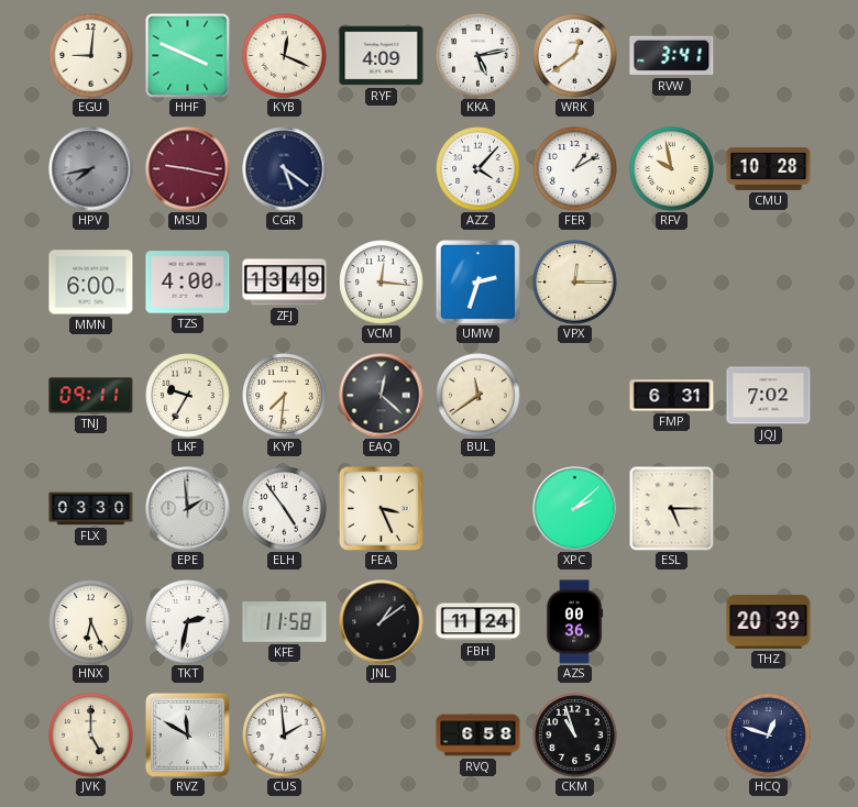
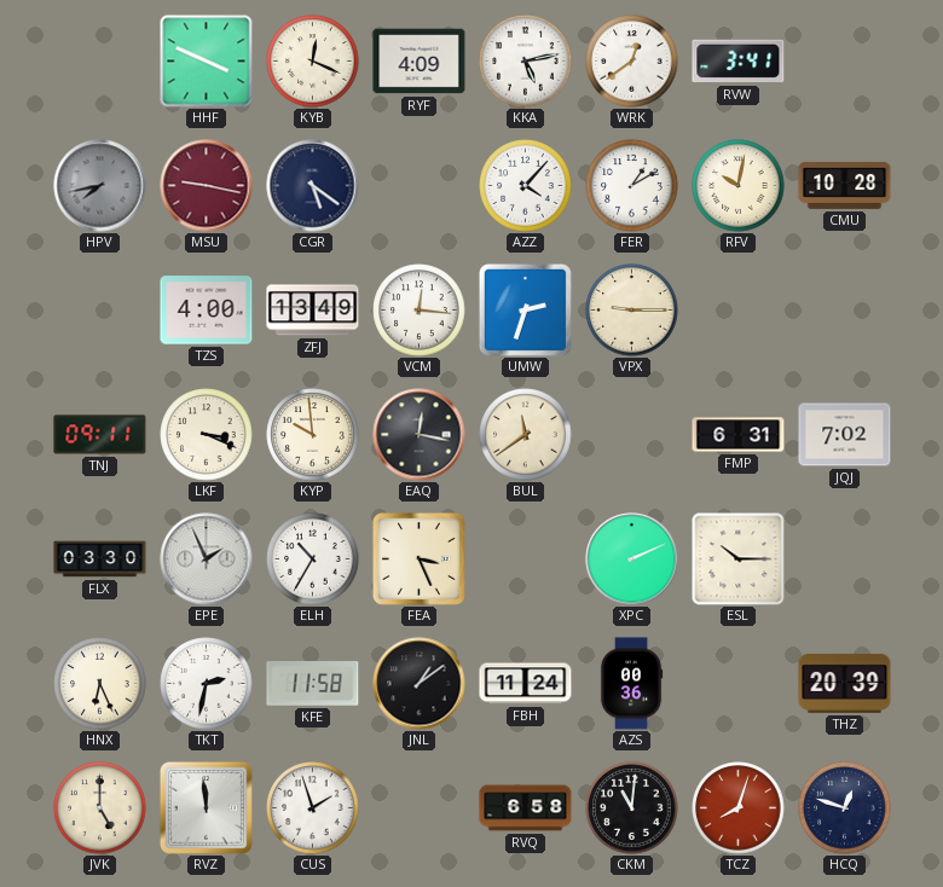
EGU: 9:01 -> none (91, 56)
RFV: 9:58 -> 10:02 (739, 186)
MMN: 6:00 -> none (91, 283)
VPX: 12:15 -> 9:15 (632, 311)
LKF: 9:35 -> 3:19 (207, 435)
KYP: 7:31 -> 9:59 (313, 435)
EAQ: 12:22 -> 12:17 (420, 435)
EPE: 1:59 -> 1:56 (207, 560)
ELH: 4:54 -> 10:35 (313, 560)
XPC: 2:08 -> 2:11 (632, 560)
ESL: 5:15 -> 10:15 (737, 558)
RVZ: 11:50 -> 11:59 (206, 807)
CUS: 1:59 -> 1:57 (313, 808)
CKM: 10:57 -> 11:01 (632, 808)
TCZ: none -> 8:03 (739, 808)
